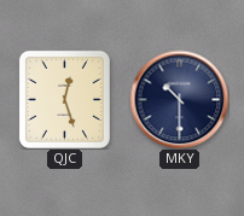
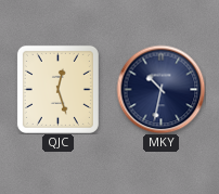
MKY: 10:30 -> 10:32 (160, 89)
